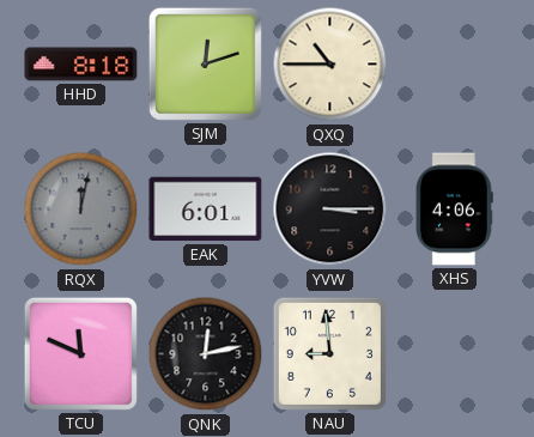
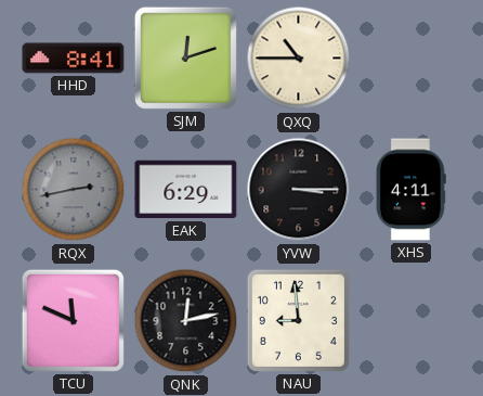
HHD: 8:18 -> 8:41 (74, 59)
RQX: 12:02 -> 2:43 (74, 190)
EAK: 6:01 -> 6:29 (186, 190)
XHS: 4:06 -> 4:11 (410, 190)
